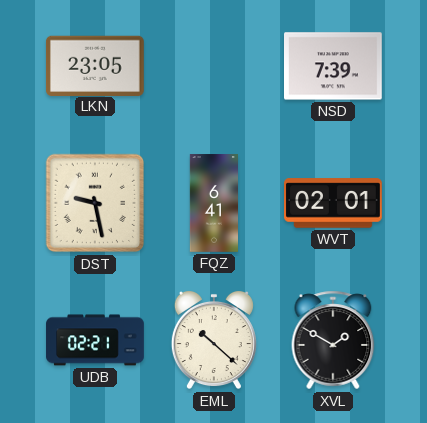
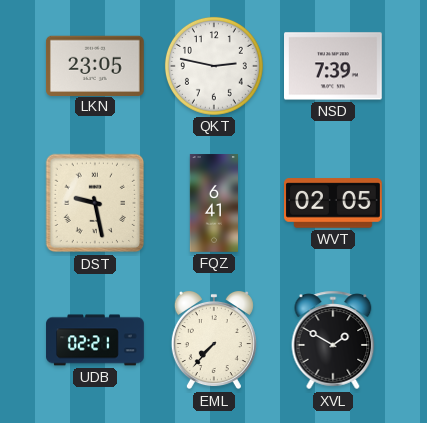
QKT: none -> 2:47 (214, 66)
WVT: 02:01 -> 02:05 (334, 203)
EML: 10:22 -> 7:37 (214, 340)
